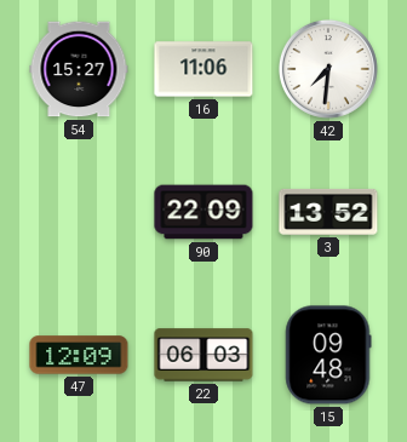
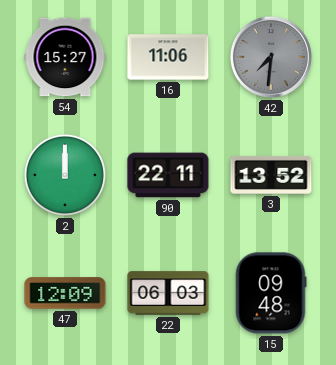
42 dial: white -> grey (271, 57)
2: none -> 12:00 (65, 175)
90: 22:09 -> 22:11 (168, 175)
